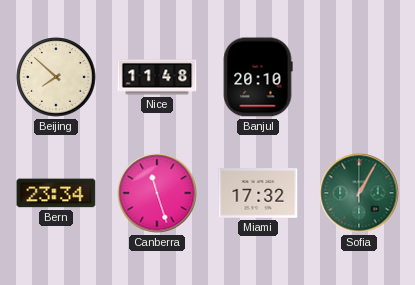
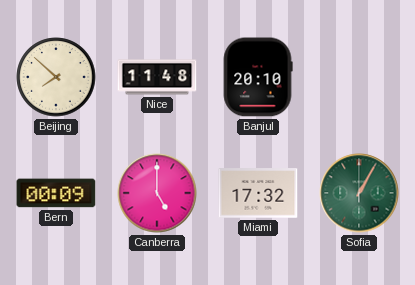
Bern: 23:34 -> 00:09 (56, 193)
Canberra: 11:27 -> 5:00 (157, 193)
